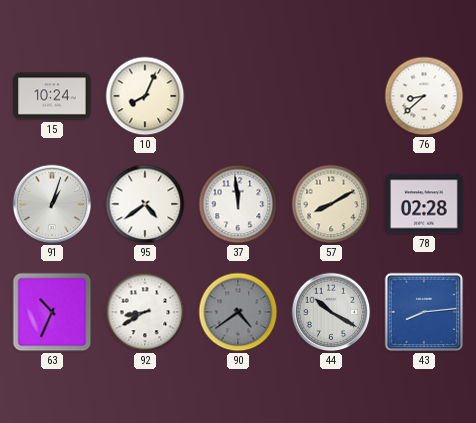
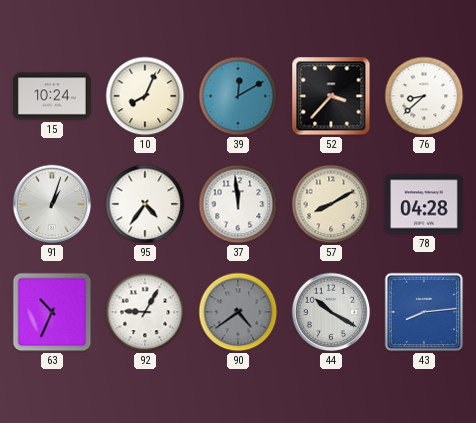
39: none -> 12:10 (238, 96)
52: none -> 3:37 (331, 96)
95: 4:39 -> 4:36 (145, 204)
78: 02:28 -> 04:28 (424, 204)
92: 8:40 -> 9:05 (145, 312)
